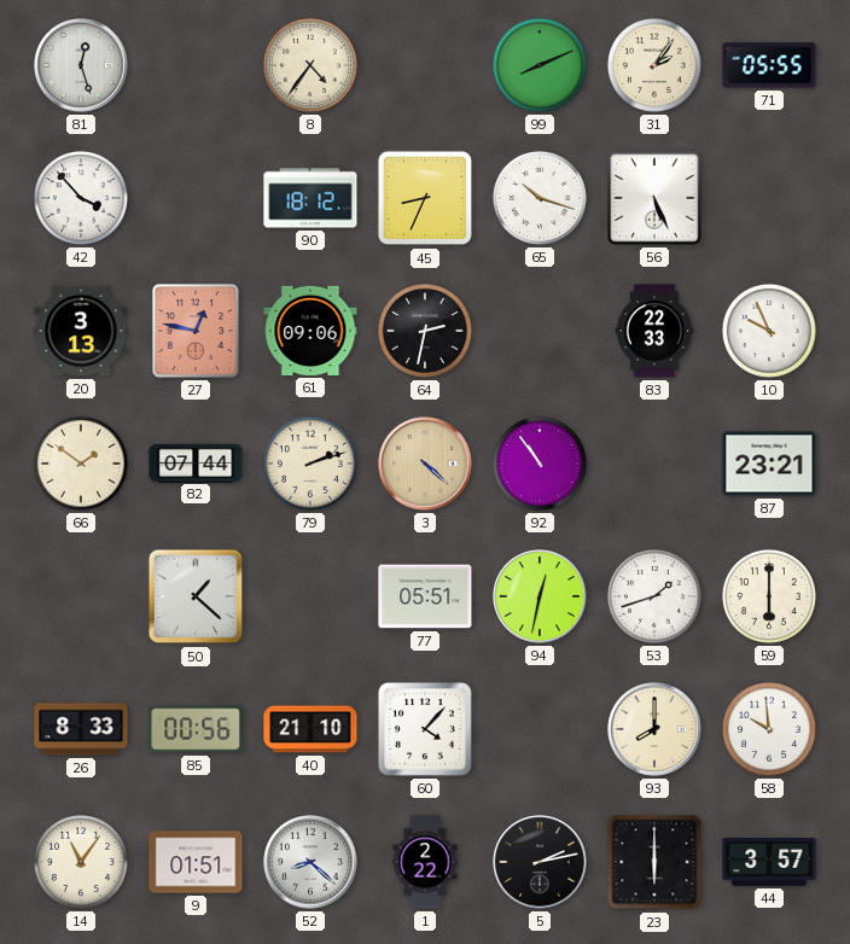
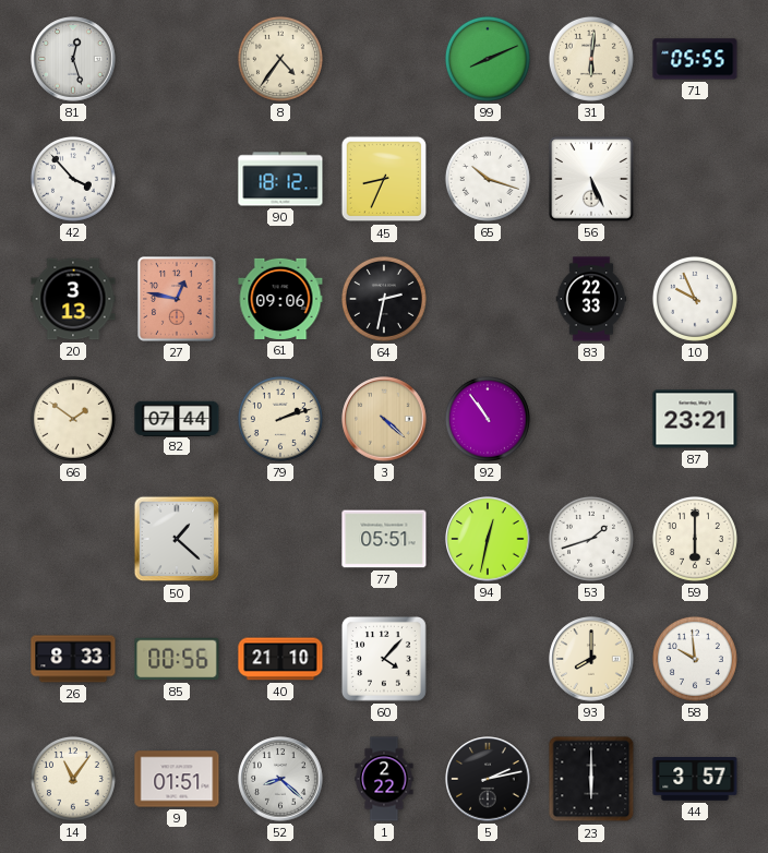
31: 2:06 -> 6:01 (591, 59)
